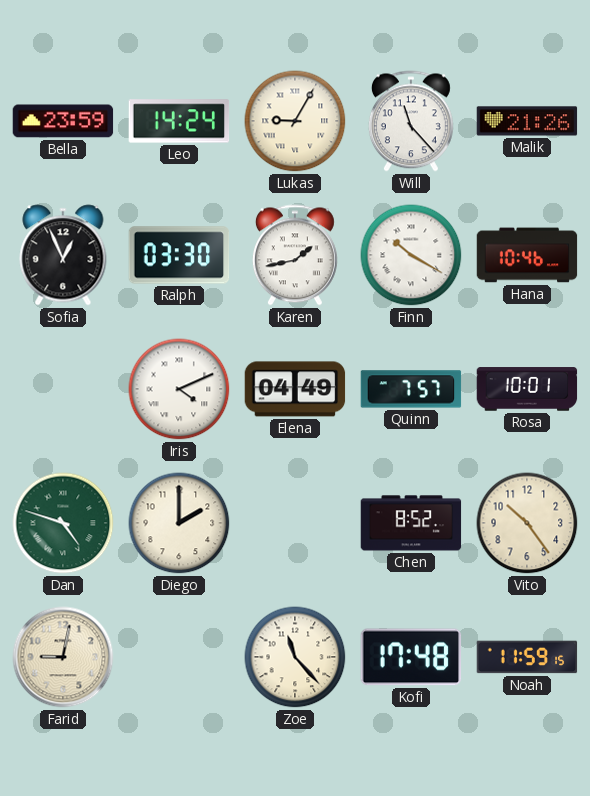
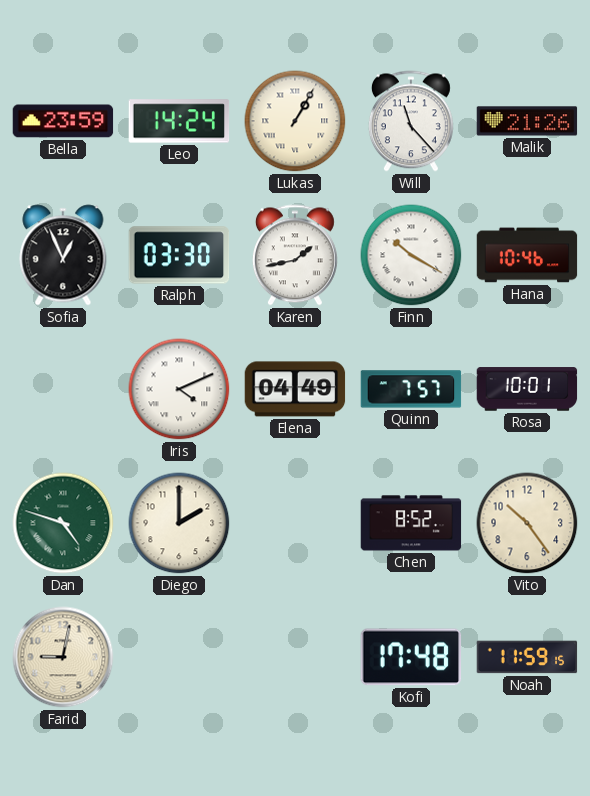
Lukas: 9:05 -> 1:05 (295, 121)
Zoe: 11:23 -> none (295, 657)
